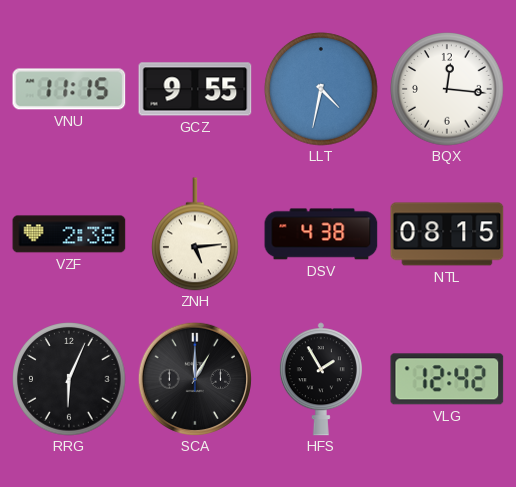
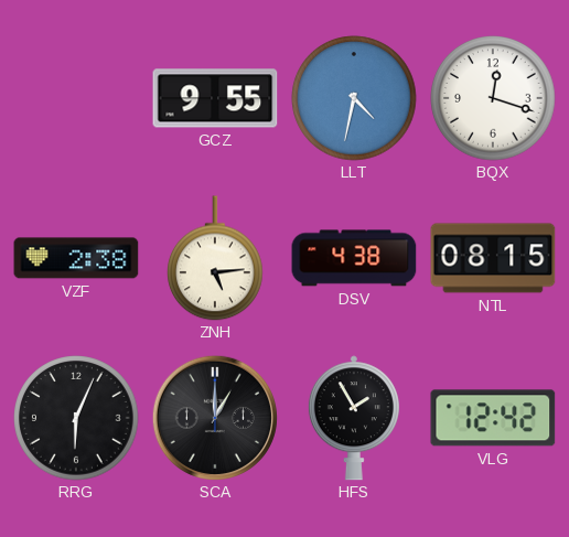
VNU: 11:15 -> none (69, 89)
BQX: 12:16 -> 12:18 (493, 98)
